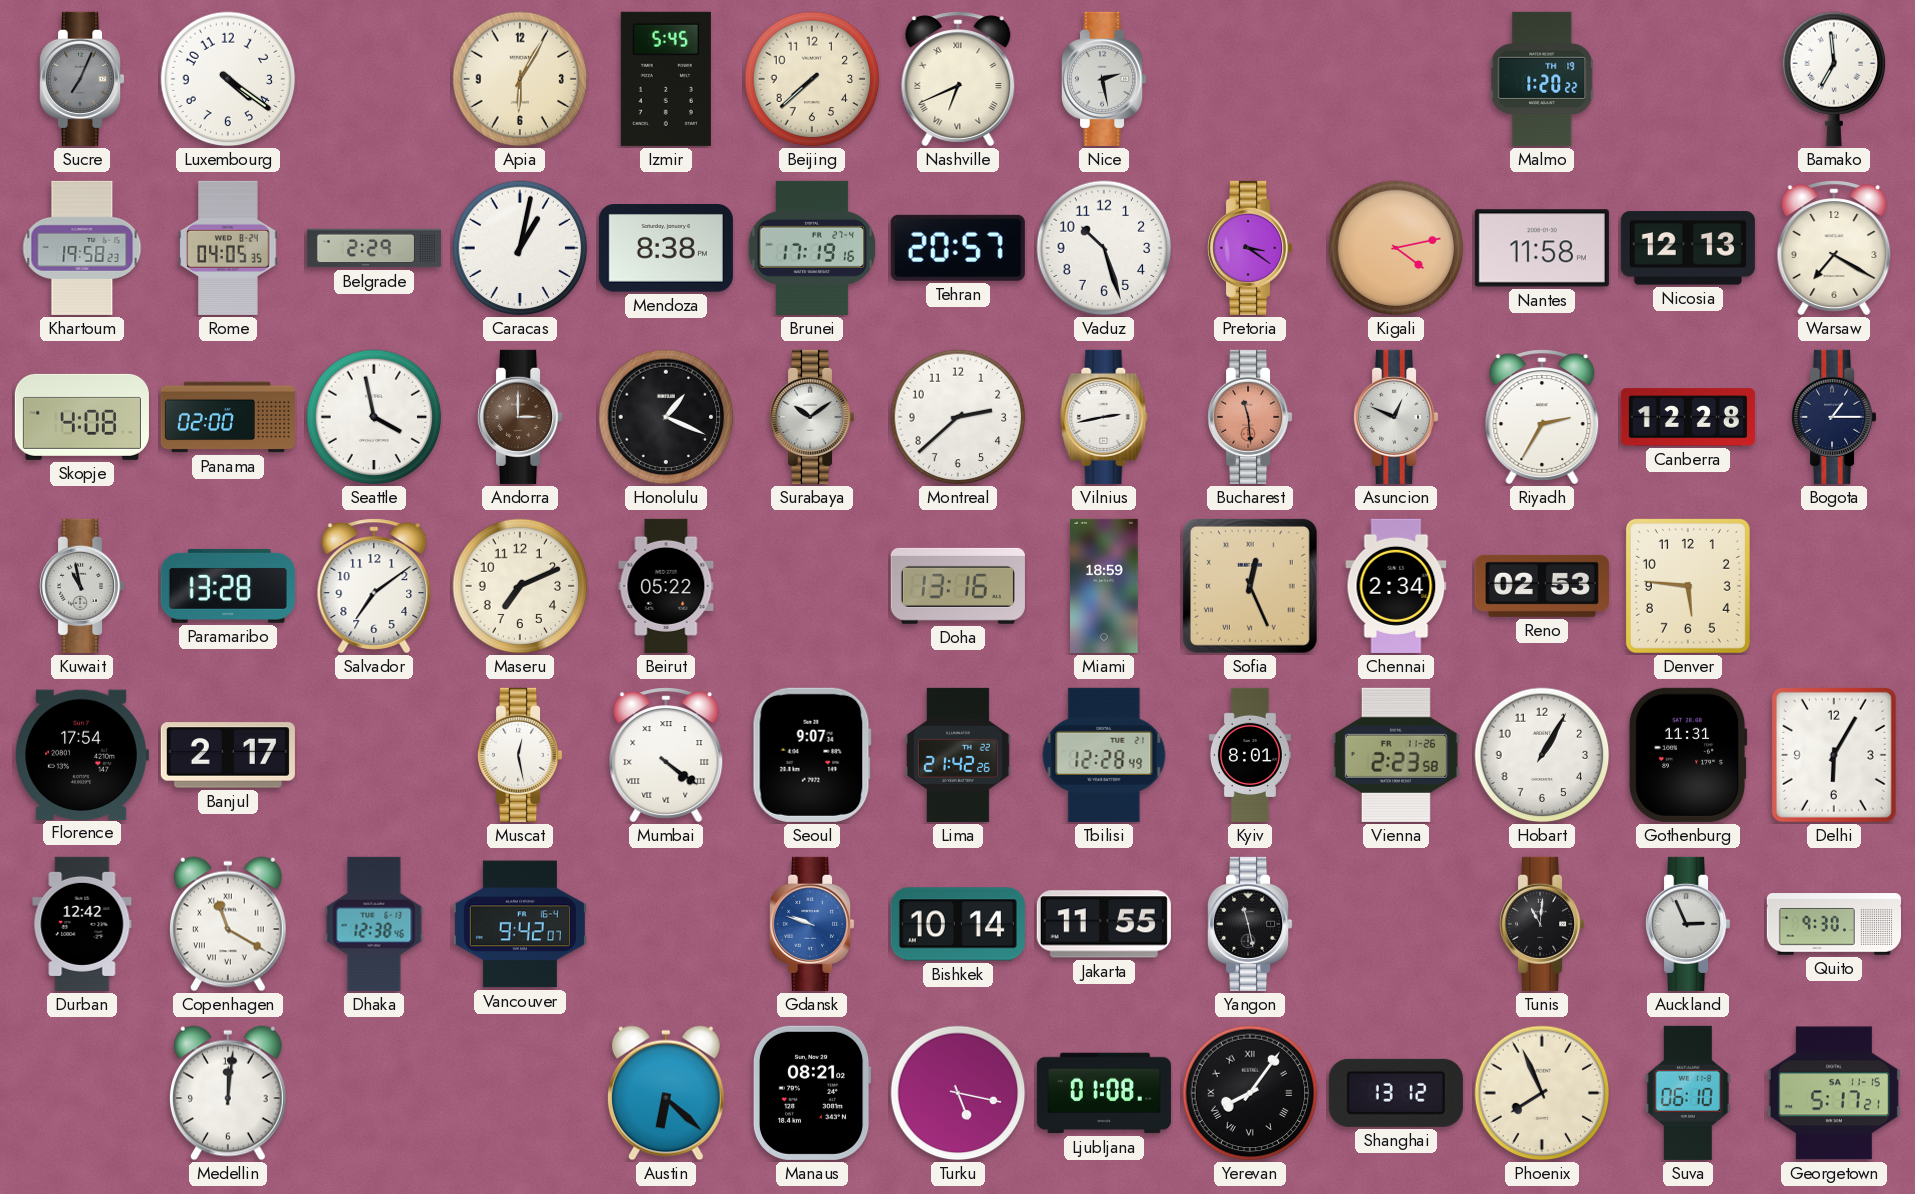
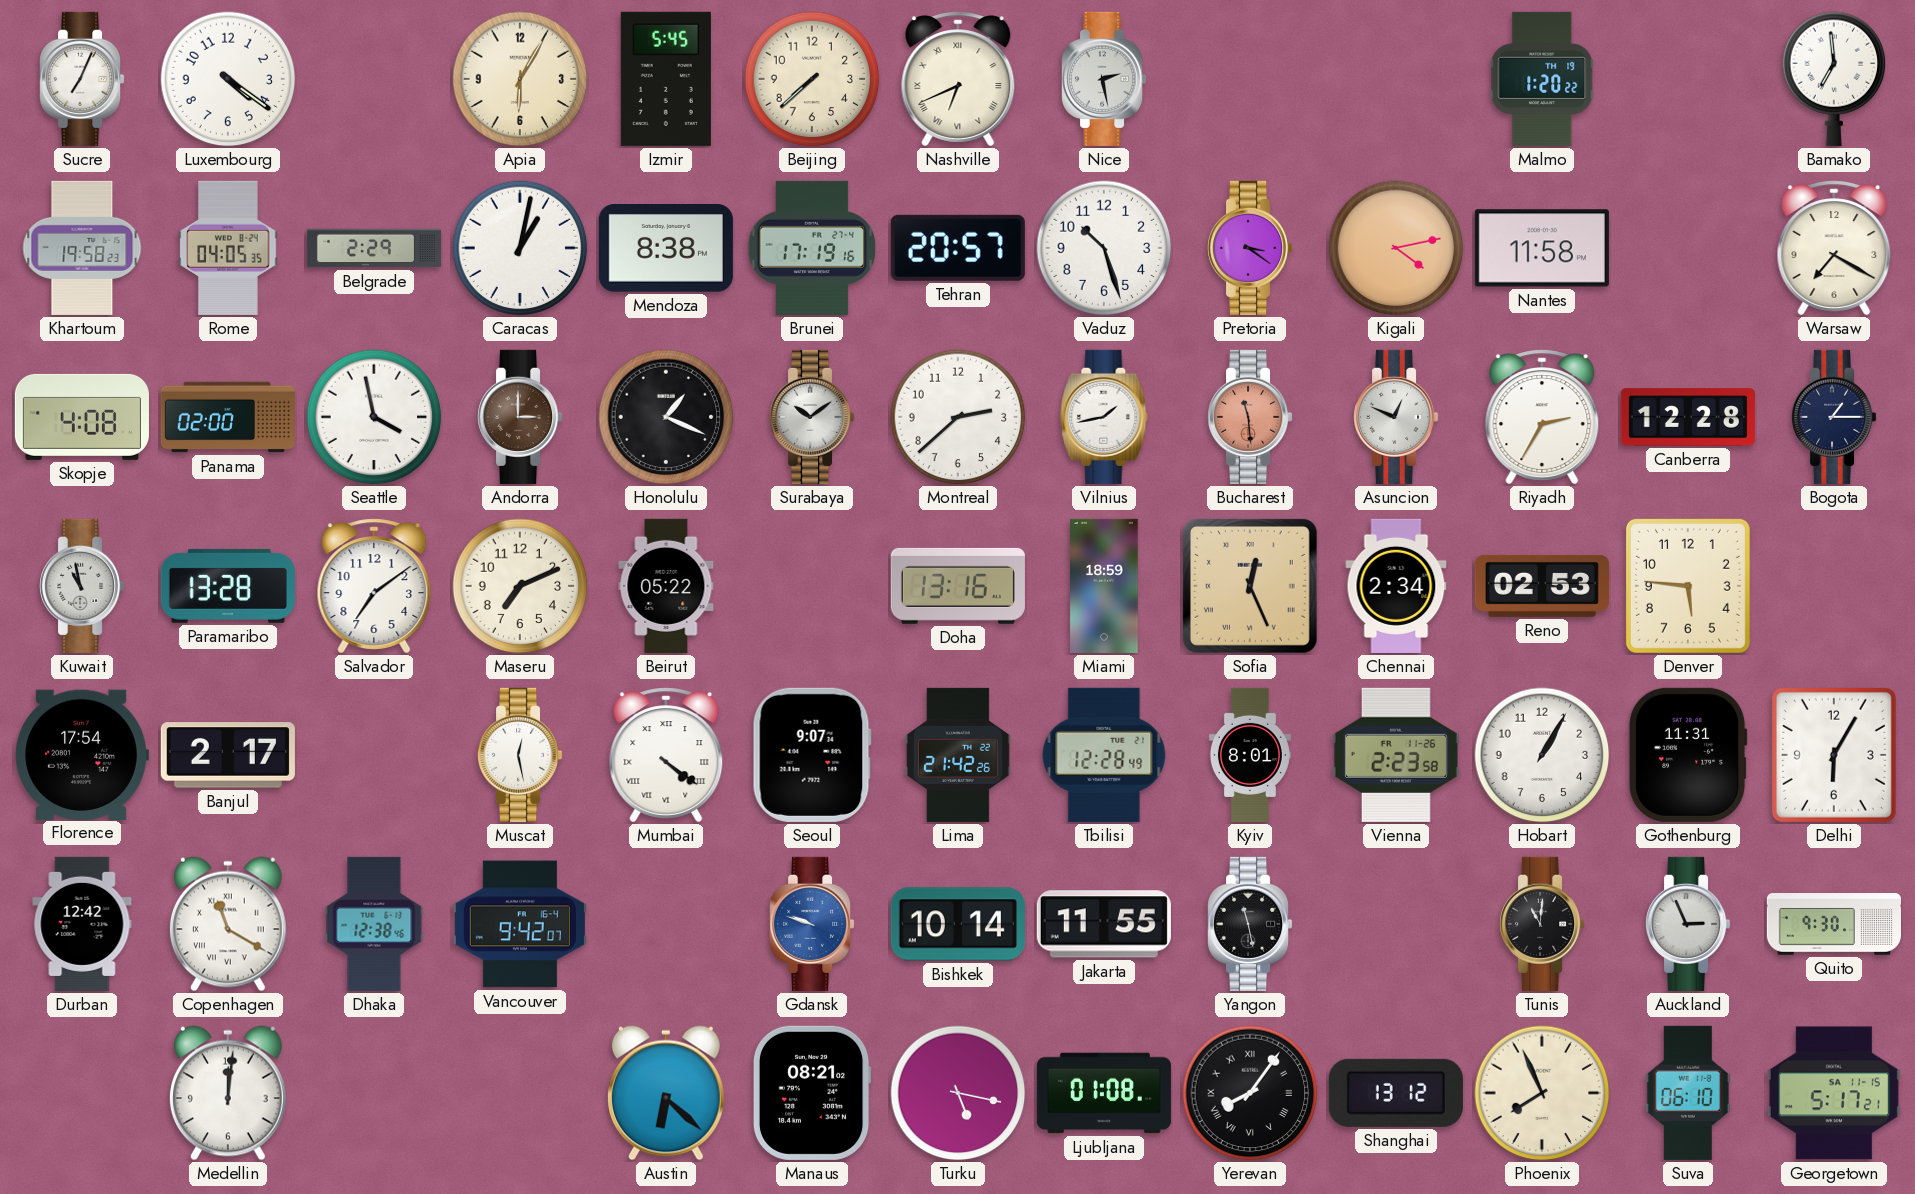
Sucre dial: grey -> white (83, 79)
Nicosia: 12:13 -> none (1688, 248)
Vilnius: 2:43 -> 1:43 (1104, 417)
